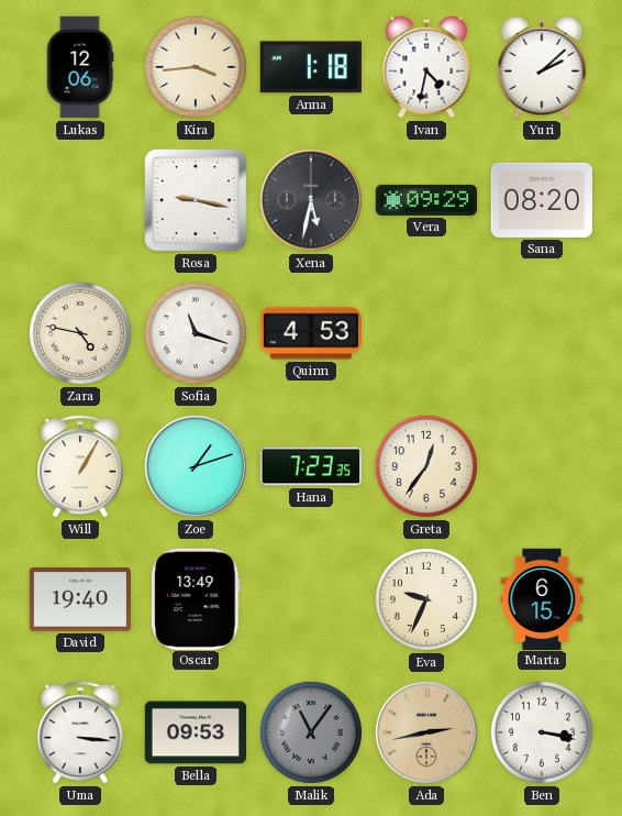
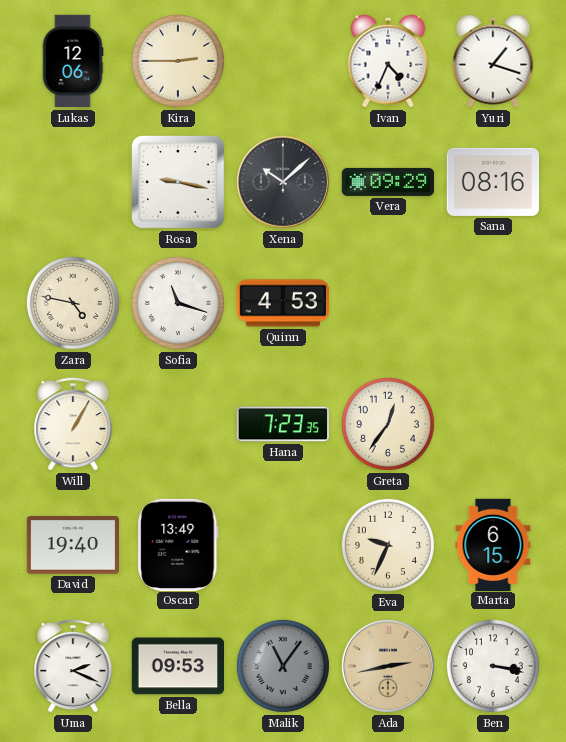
Kira: 3:44 -> 2:45 (178, 61)
Anna: 1:18 -> none (311, 67)
Ivan: 4:32 -> 4:34 (388, 61)
Yuri: 2:08 -> 1:18 (493, 61)
Xena: 5:32 -> 10:08 (283, 182)
Sana: 08:20 -> 08:16 (492, 182)
Zoe: 1:12 -> none (196, 466)
Uma: 3:16 -> 2:19 (73, 666)
